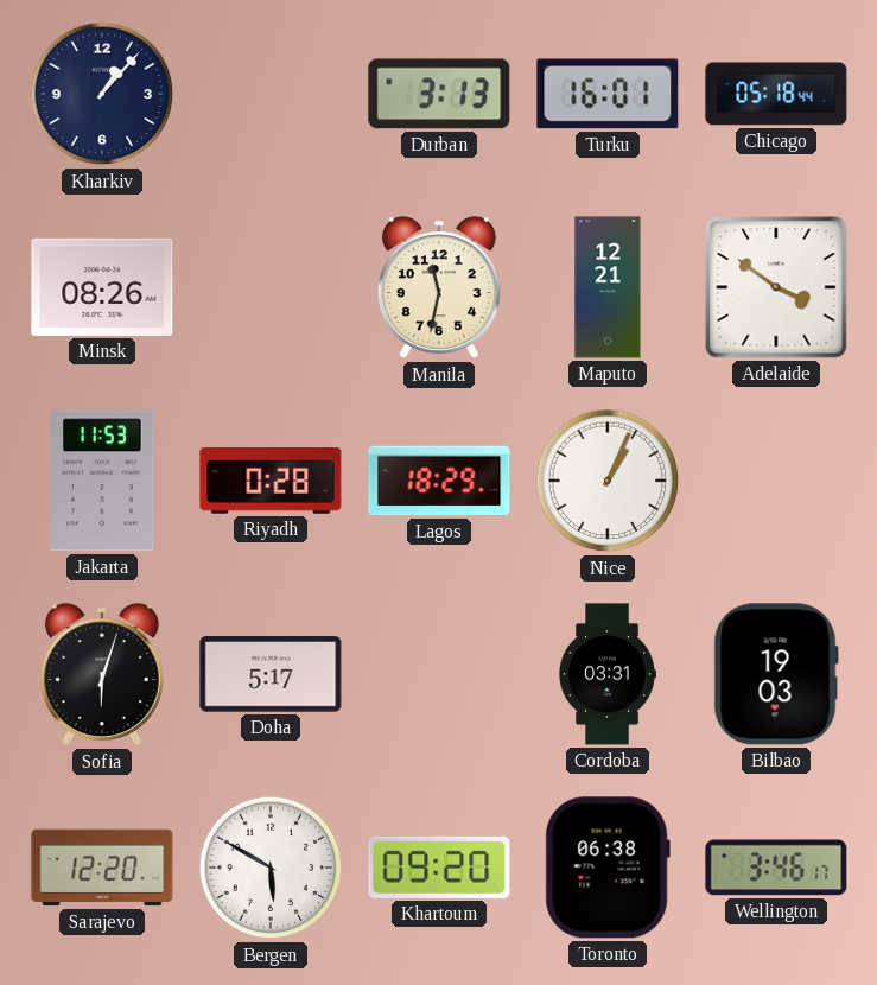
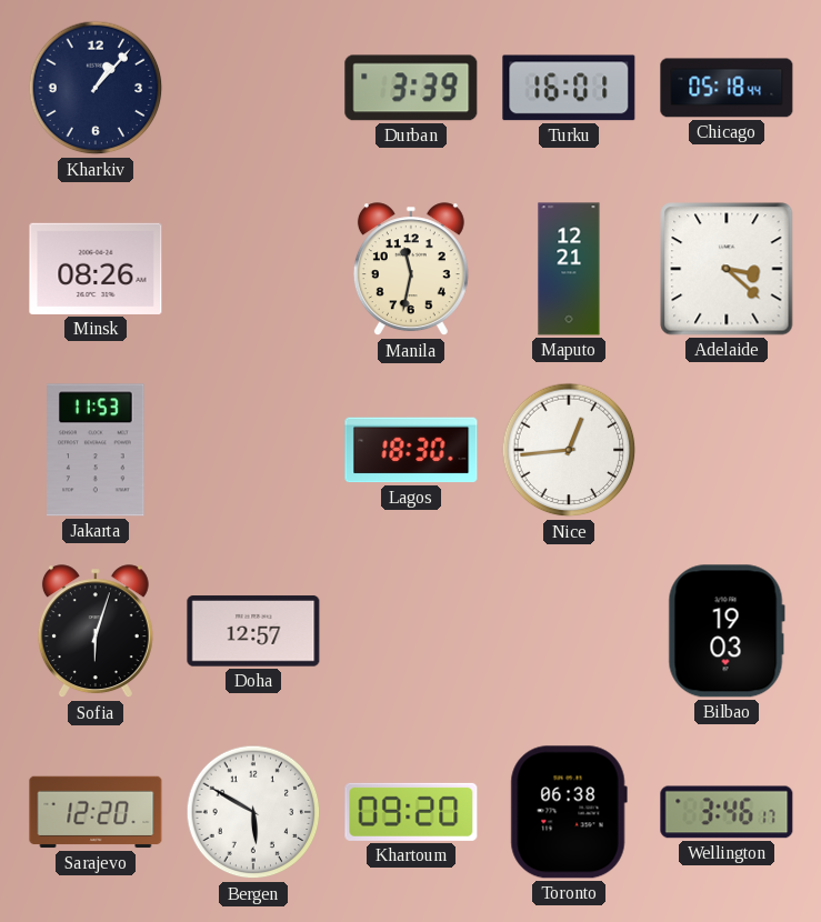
Durban: 3:13 -> 3:39 (411, 88)
Adelaide: 3:51 -> 3:22 (727, 269)
Riyadh: 0:28 -> none (271, 482)
Lagos: 18:29 -> 18:30 (411, 450)
Nice: 1:04 -> 12:44 (569, 450)
Doha: 5:17 -> 12:57 (253, 631)
Cordoba: 03:31 -> none (608, 674)
